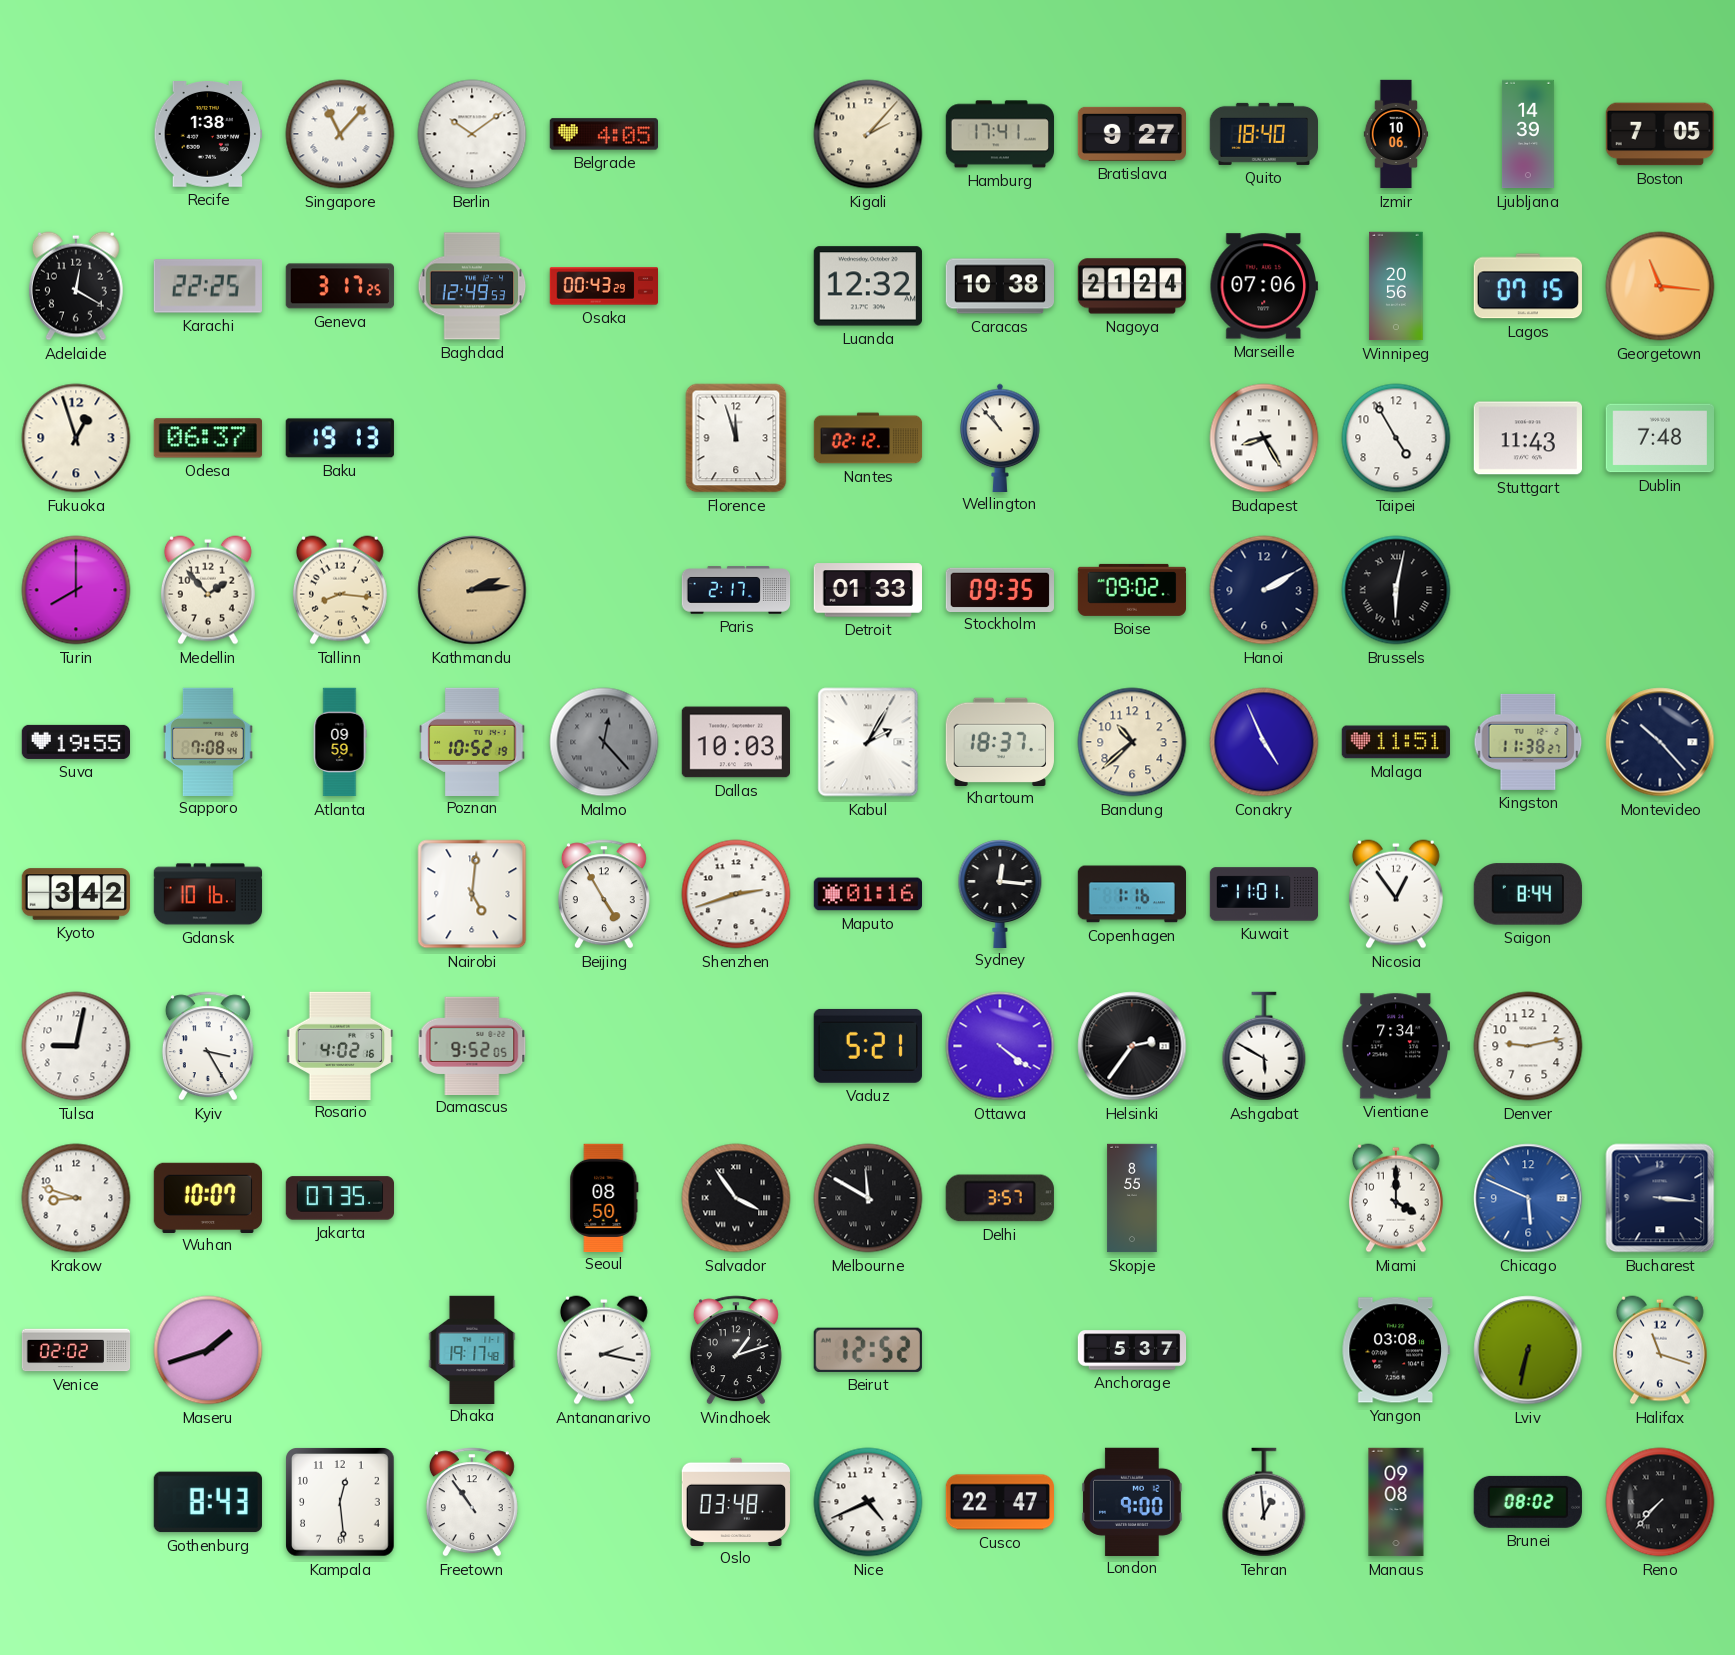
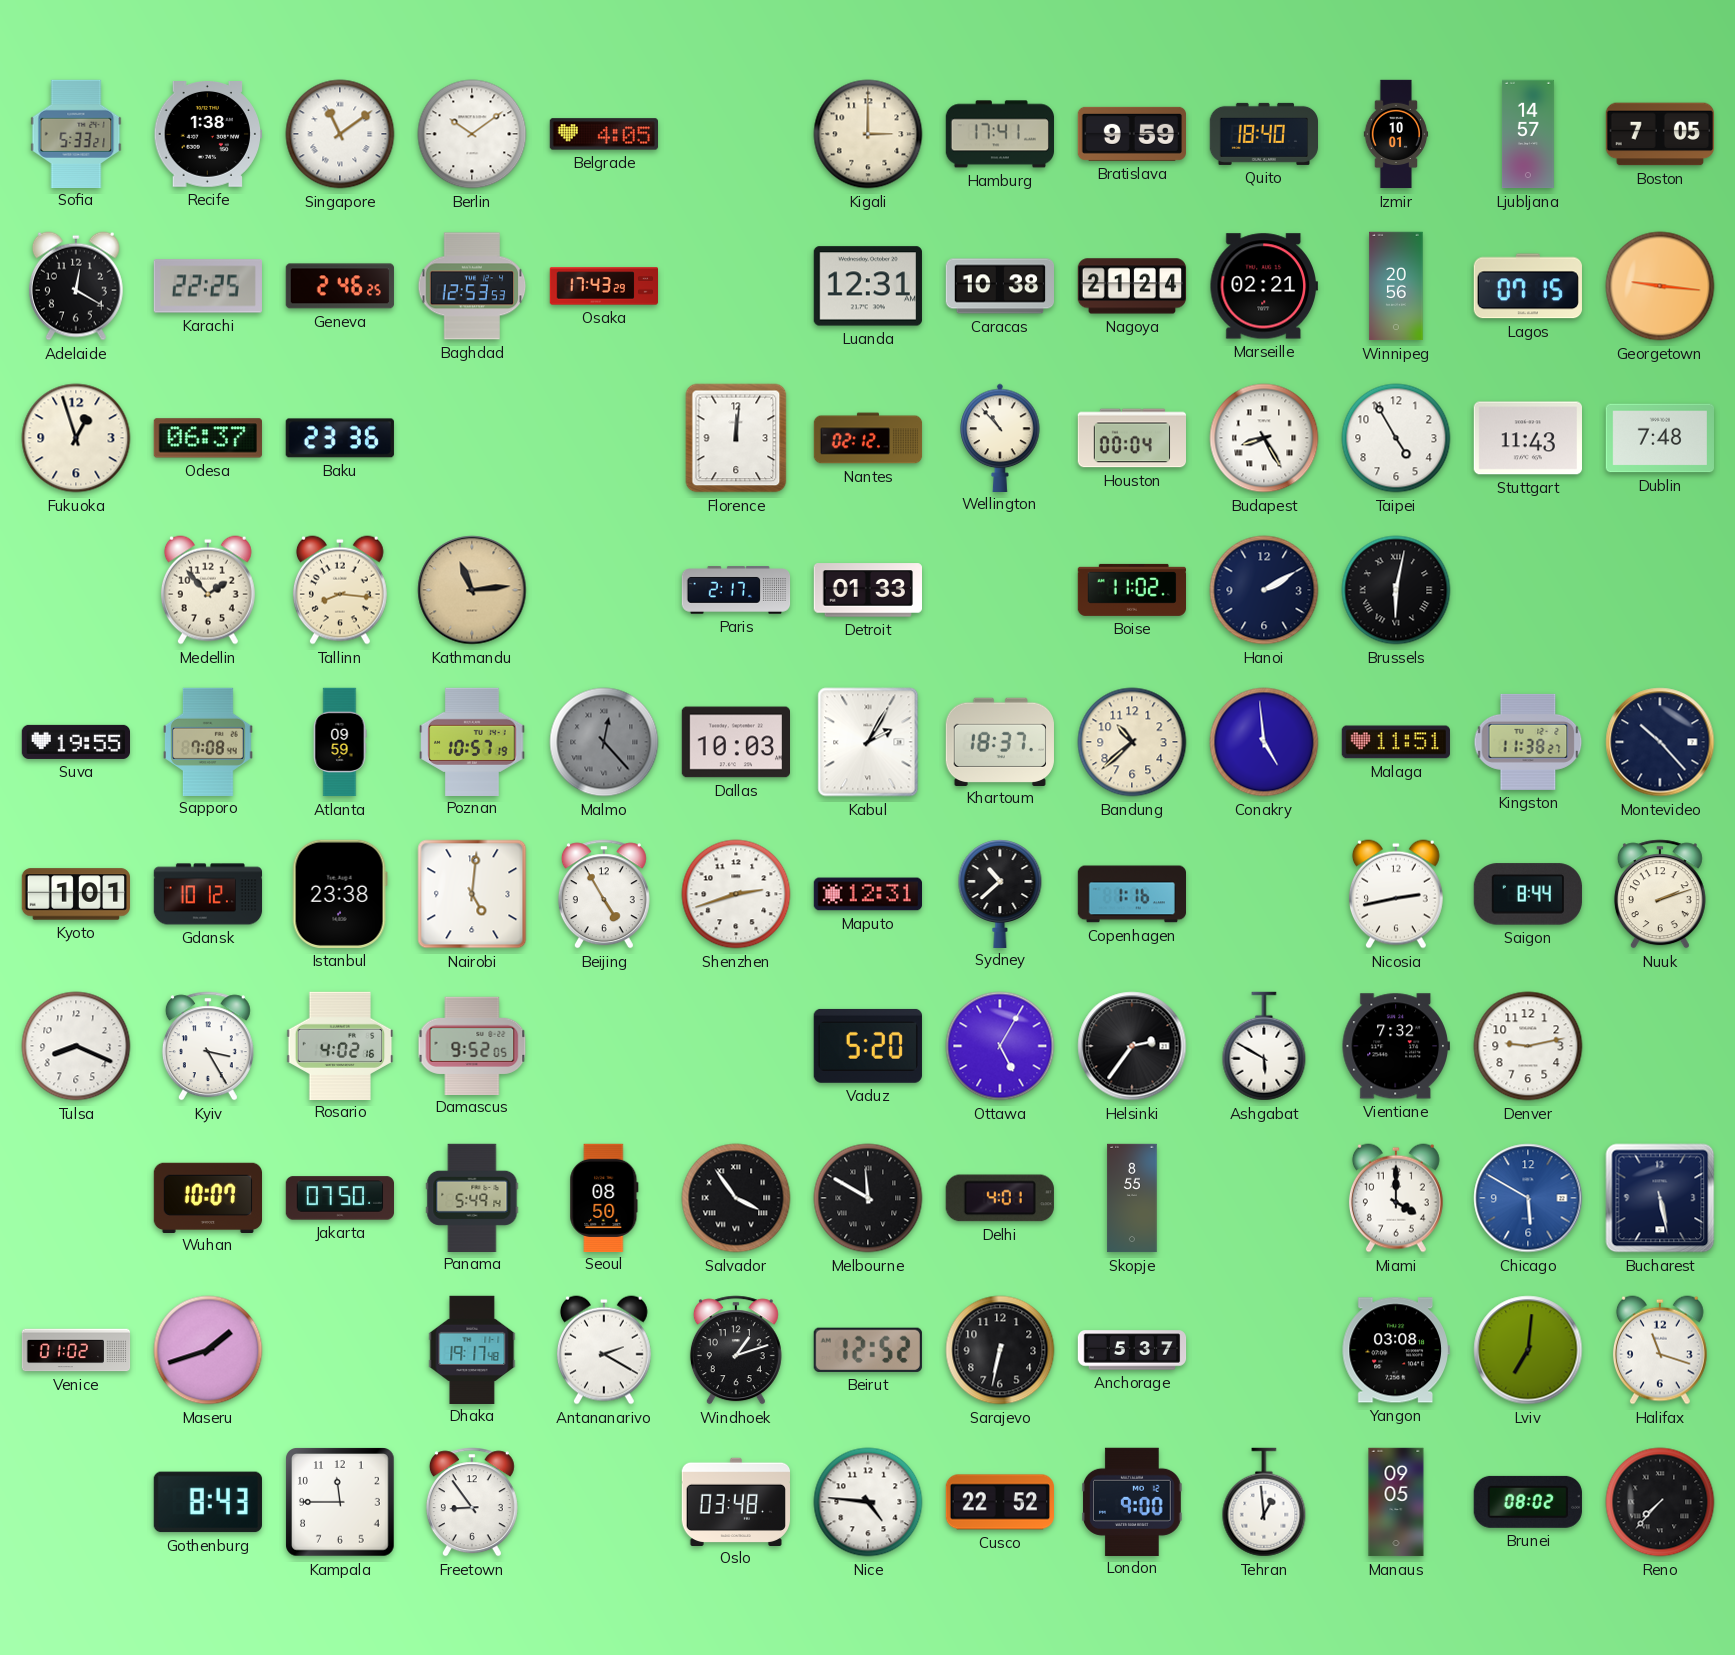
Sofia: none -> 5:33 (76, 133)
Singapore: 11:07 -> 11:09 (340, 134)
Kigali: 2:07 -> 3:00 (868, 134)
Bratislava: 9:27 -> 9:59 (1131, 134)
Izmir: 10:06 -> 10:01 (1396, 134)
Ljubljana: 14:39 -> 14:57 (1528, 134)
Geneva: 3:17 -> 2:46 (340, 286)
Baghdad: 12:49 -> 12:53 (472, 286)
Osaka: 00:43 -> 17:43 (603, 286)
Luanda: 12:32 -> 12:31 (868, 286)
Marseille: 07:06 -> 02:21 (1264, 286)
Georgetown: 11:16 -> 9:16 (1660, 286)
Baku: 19:13 -> 23:36 (340, 438)
Florence: 11:57 -> 12:01 (736, 438)
Houston: none -> 00:04 (1131, 438)
Turin: 8:00 -> none (76, 590)
Kathmandu: 2:14 -> 11:14 (472, 590)
Stockholm: 09:35 -> none (999, 589)
Boise: 09:02 -> 11:02 (1131, 590)
Poznan: 10:52 -> 10:57 (472, 741)
Conakry: 4:56 -> 4:59 (1264, 742)
Kyoto: 3:42 -> 1:01 (76, 894)
Gdansk: 10:16 -> 10:12 (208, 894)
Istanbul: none -> 23:38 (340, 894)
Maputo: 01:16 -> 12:31 (867, 894)
Sydney: 12:16 -> 10:38 (1000, 893)
Kuwait: 11:01 -> none (1264, 894)
Nicosia: 12:54 -> 2:43 (1396, 894)
Nuuk: none -> 2:12 (1660, 894)
Tulsa: 9:02 -> 8:19 (76, 1046)
Vaduz: 5:21 -> 5:20 (868, 1046)
Ottawa: 4:21 -> 5:05 (1000, 1046)
Vientiane: 7:34 -> 7:32 (1396, 1046)
Krakow: 8:48 -> none (76, 1198)
Jakarta: 07:35 -> 07:50 (339, 1198)
Panama: none -> 5:49 (472, 1197)
Delhi: 3:57 -> 4:01 (1000, 1198)
Chicago: 5:49 -> 5:50 (1528, 1198)
Bucharest: 3:16 -> 5:28 (1660, 1198)
Venice: 02:02 -> 01:02 (76, 1350)
Antananarivo: 2:17 -> 2:20 (604, 1350)
Sarajevo: none -> 6:32 (1000, 1350)
Lviv: 6:32 -> 7:01 (1528, 1350)
Kampala: 12:29 -> 11:45 (340, 1502)
Freetown: 10:54 -> 8:54 (472, 1502)
Nice: 4:41 -> 4:46 (868, 1502)
Cusco: 22:47 -> 22:52 (999, 1502)
Manaus: 09:08 -> 09:05 (1396, 1502)
